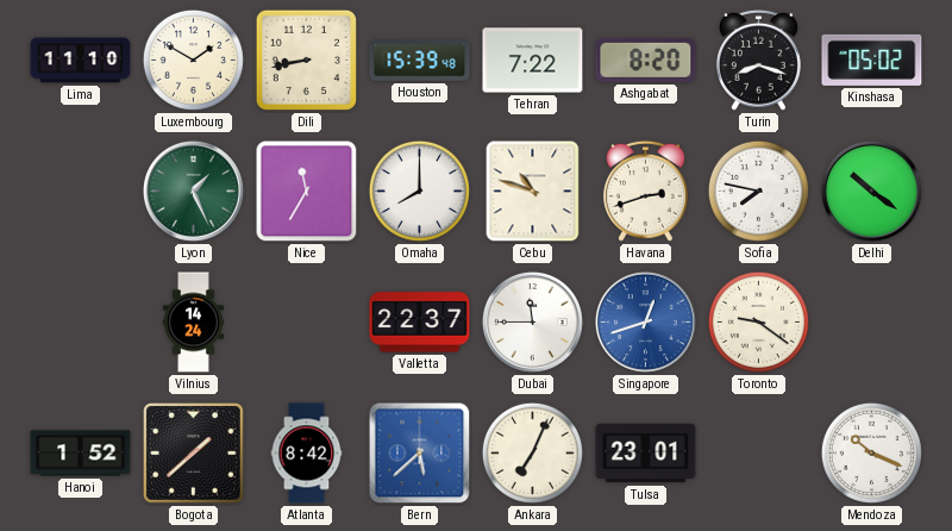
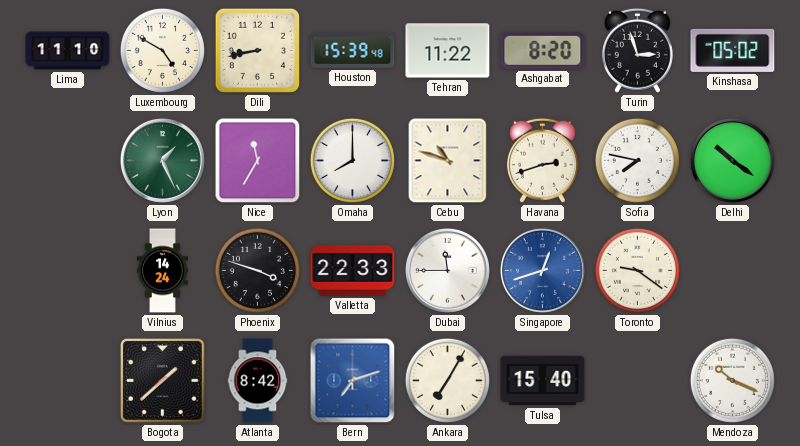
Luxembourg: 1:50 -> 4:50 (162, 50)
Tehran: 7:22 -> 11:22 (448, 51)
Turin: 8:18 -> 2:57 (637, 50)
Phoenix: none -> 3:48 (257, 270)
Valletta: 22:37 -> 22:33 (353, 271)
Hanoi: 1:52 -> none (81, 454)
Bern: 5:38 -> 7:12 (353, 381)
Ankara: 7:04 -> 7:05 (447, 380)
Tulsa: 23:01 -> 15:40 (543, 381)
